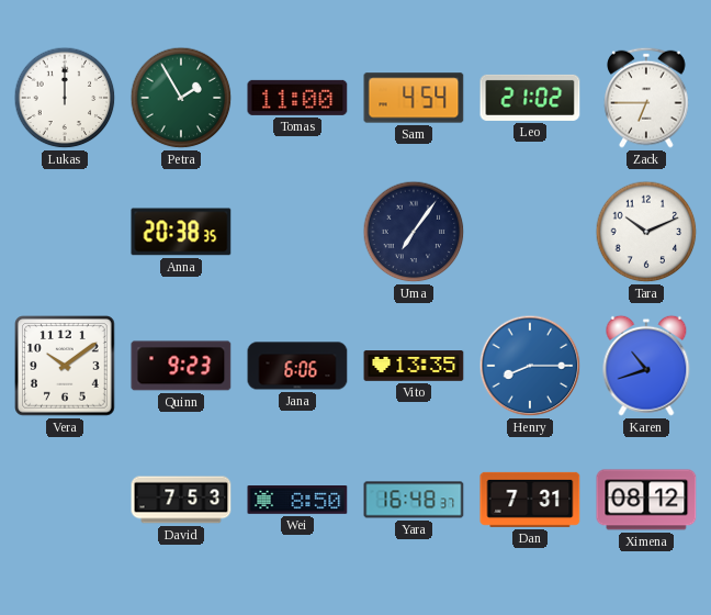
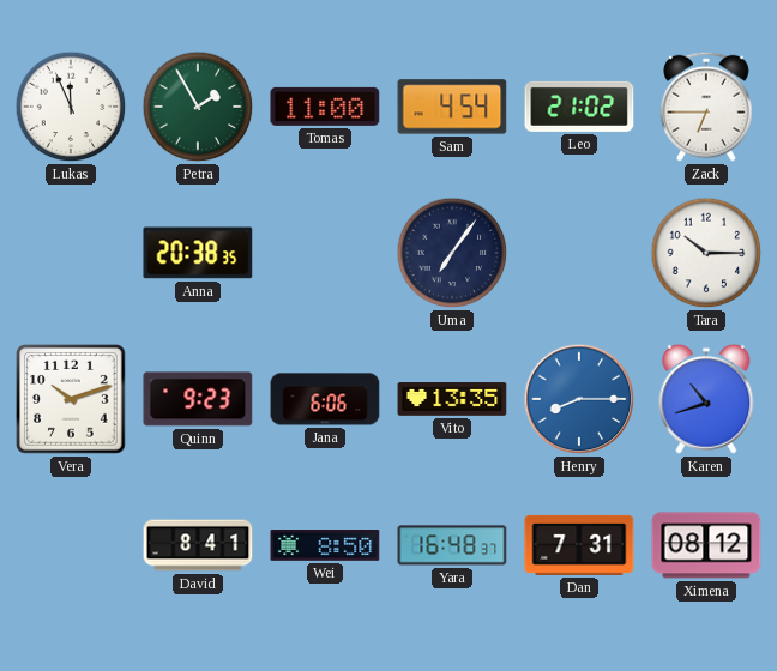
Lukas: 12:00 -> 11:56 (71, 107)
Tara: 10:11 -> 10:15 (706, 253)
Vera: 10:09 -> 10:12 (71, 399)
David: 7:53 -> 8:41 (198, 545)
